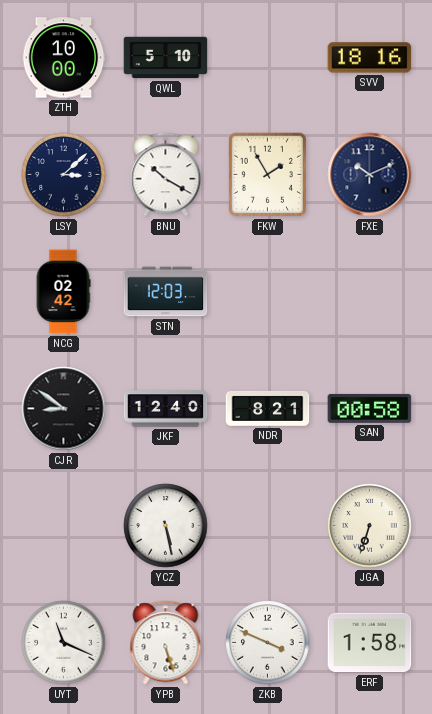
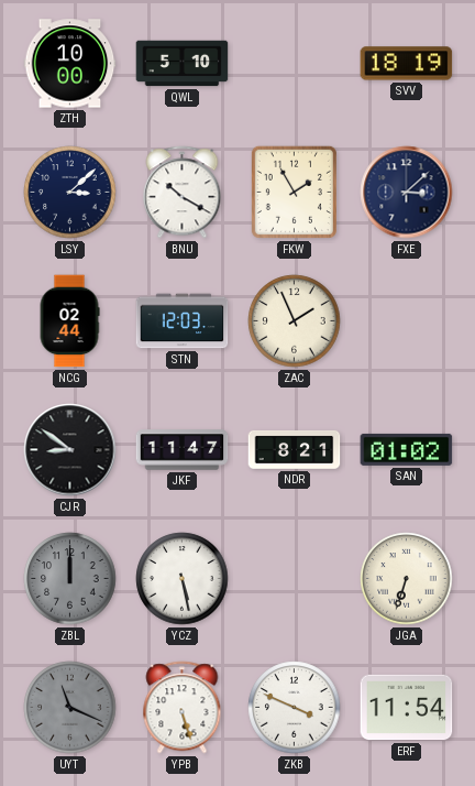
SVV: 18:16 -> 18:19 (407, 64)
FXE: 10:11 -> 3:08 (407, 193)
NCG: 02:42 -> 02:44 (69, 321)
ZAC: none -> 1:56 (295, 321)
JKF: 12:40 -> 11:47 (183, 450)
SAN: 00:58 -> 01:02 (407, 449)
ZBL: none -> 12:00 (70, 579)
UYT dial: white -> grey (70, 708)
ERF: 1:58 -> 11:54 (407, 708)
